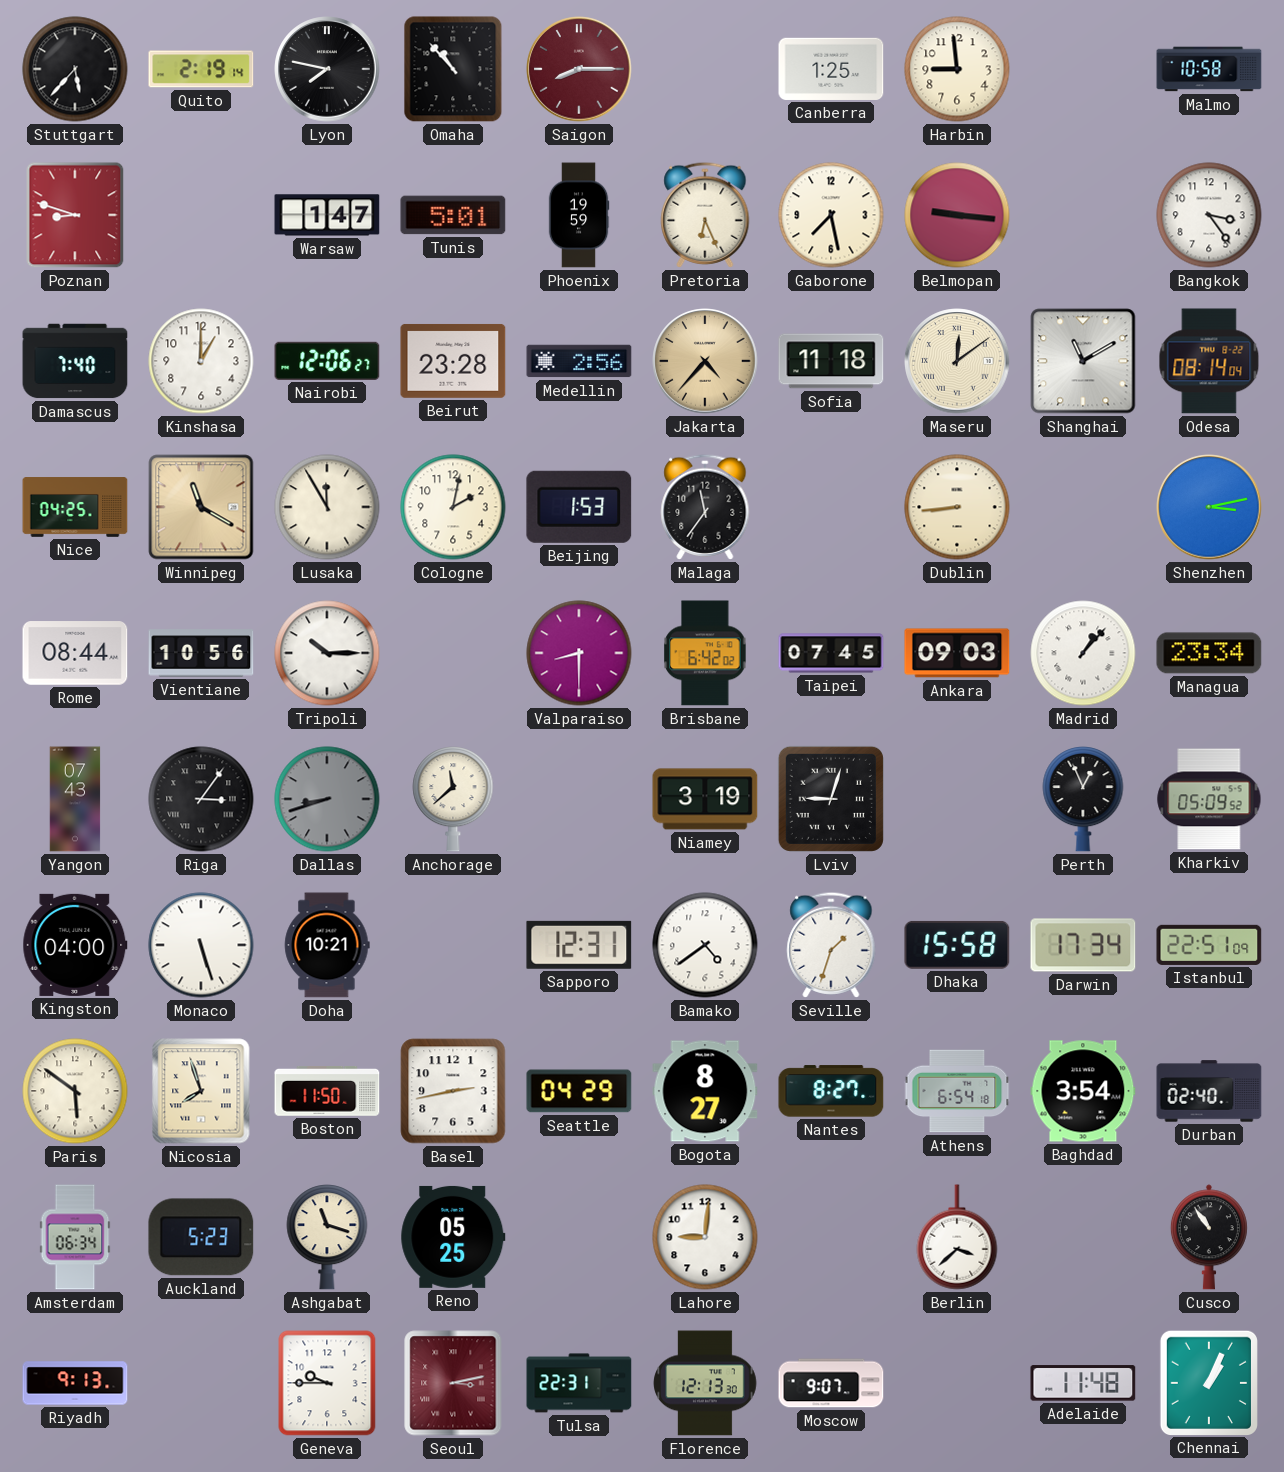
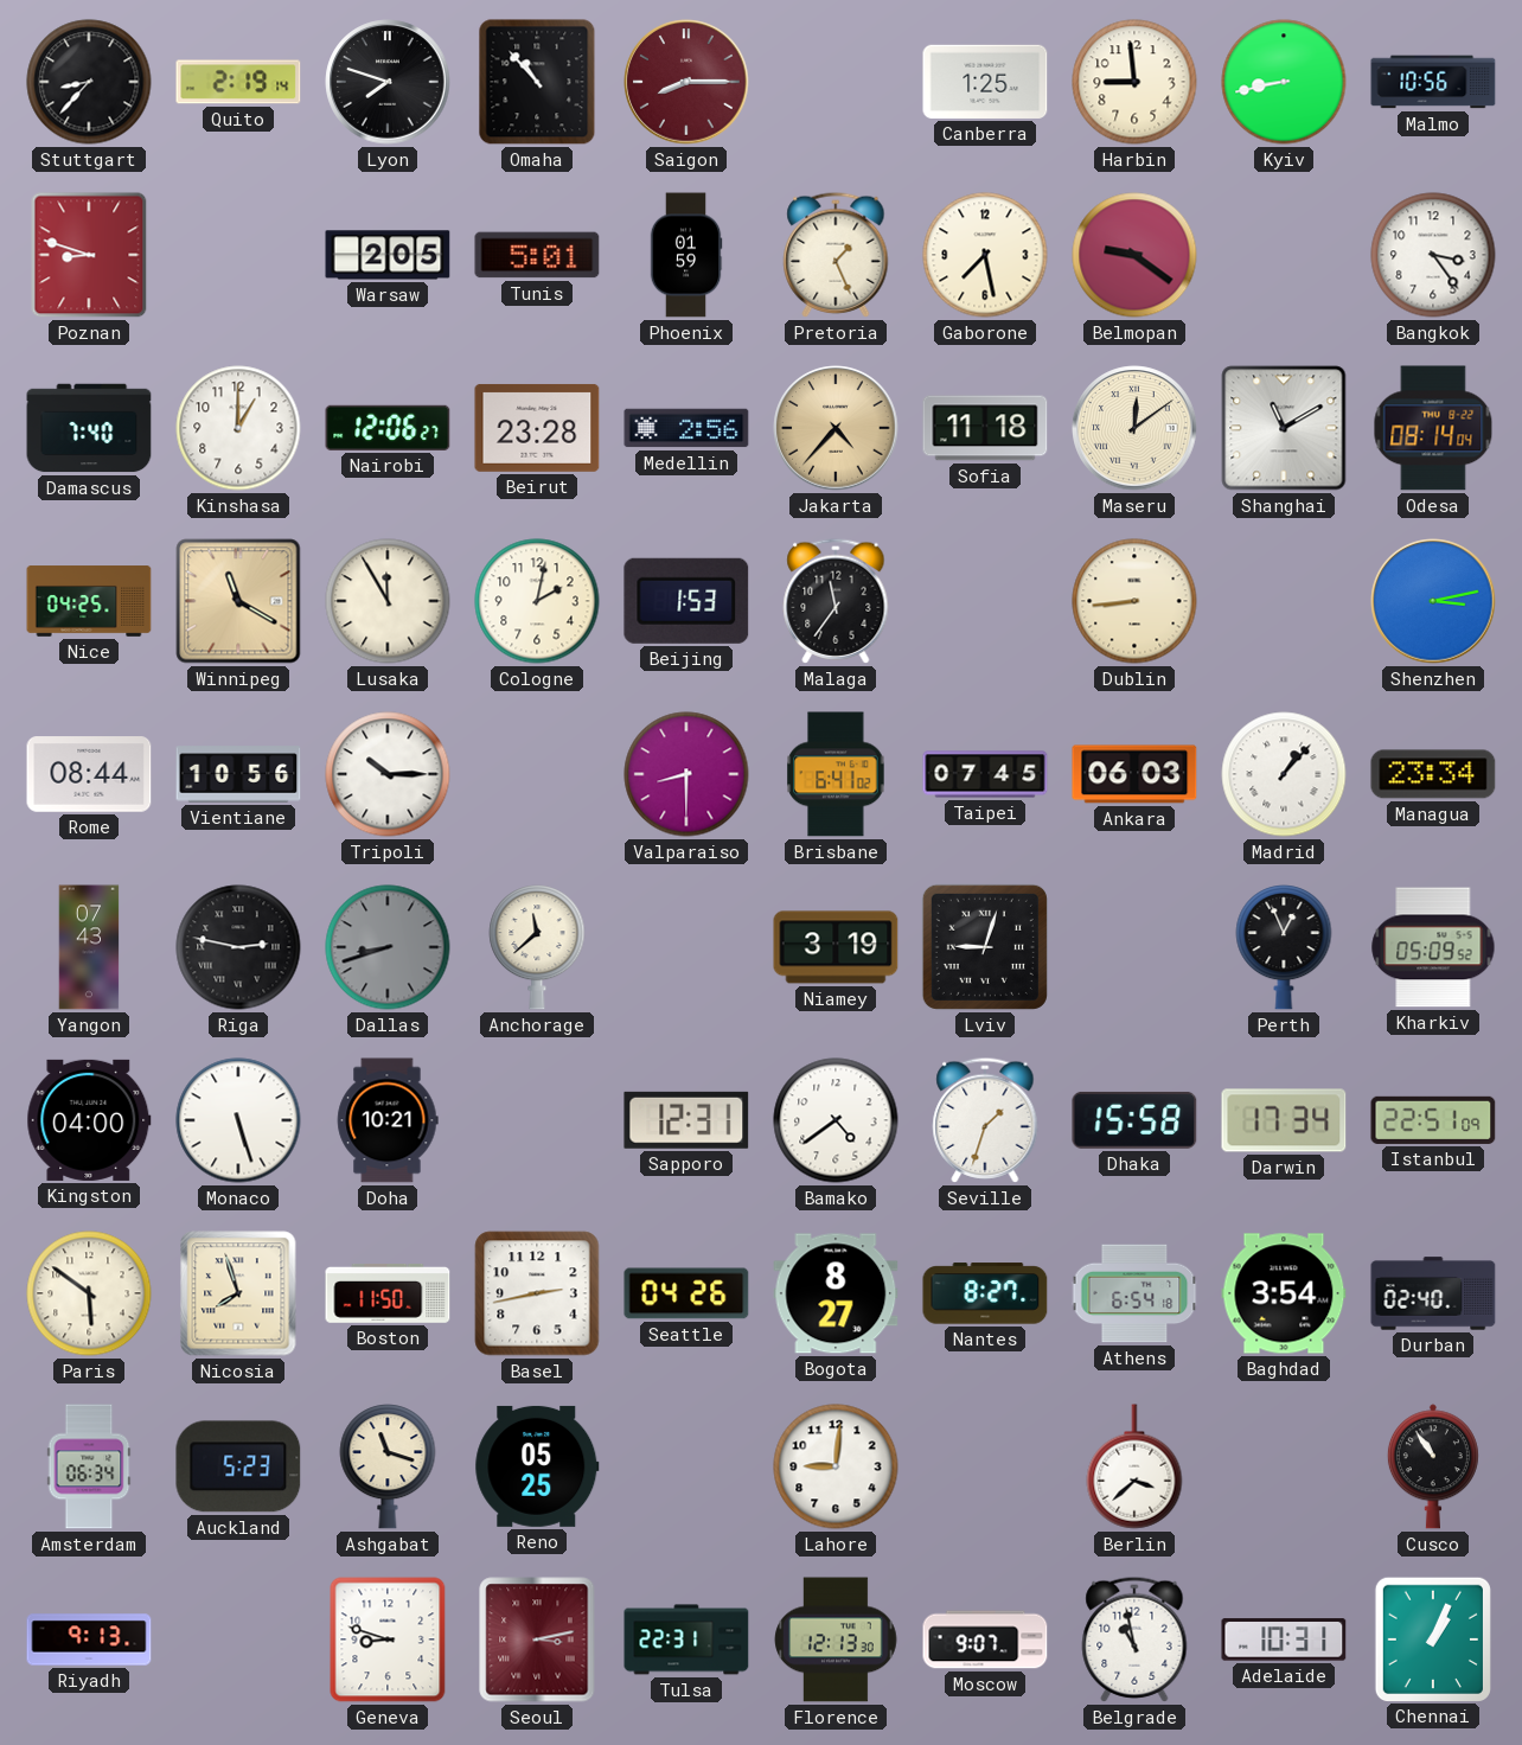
Stuttgart: 5:37 -> 8:37 (89, 82)
Lyon: 7:47 -> 7:48 (388, 82)
Kyiv: none -> 8:43 (1284, 82)
Malmo: 10:58 -> 10:56 (1433, 82)
Warsaw: 1:47 -> 2:05 (388, 255)
Phoenix: 19:59 -> 01:59 (686, 255)
Pretoria: 6:26 -> 1:26 (836, 255)
Belmopan: 9:16 -> 9:21 (1134, 255)
Brisbane: 6:42 -> 6:41 (836, 774)
Ankara: 09:03 -> 06:03 (1134, 774)
Riga: 3:06 -> 2:47 (238, 947)
Seattle: 04:29 -> 04:26 (686, 1293)
Geneva: 9:45 -> 8:48 (388, 1639)
Belgrade: none -> 10:58 (1134, 1639)
Adelaide: 11:48 -> 10:31 (1284, 1639)
